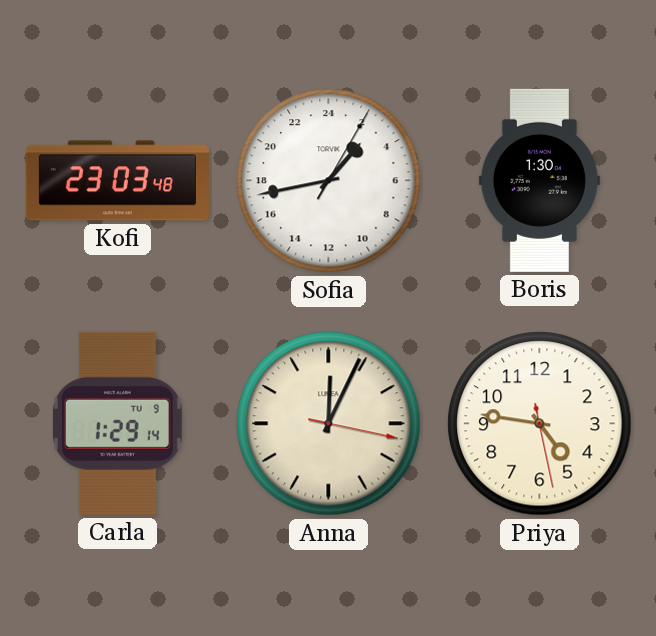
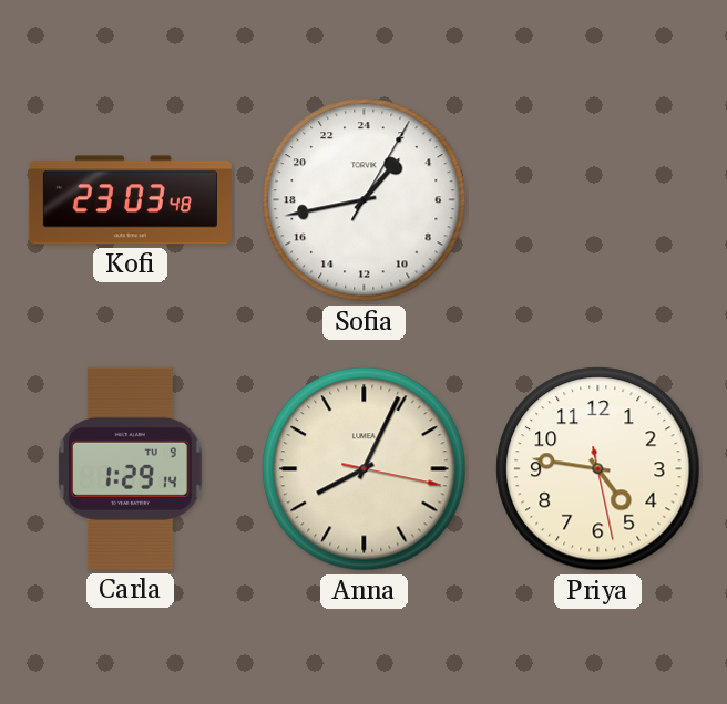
Boris: 1:30 -> none (539, 180)
Anna: 12:04 -> 8:04 (365, 469)
